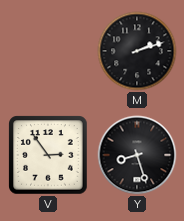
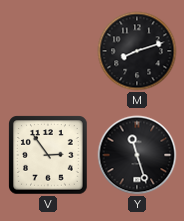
M: 2:12 -> 8:12 (137, 51)
Y: 8:27 -> 11:27 (137, 155)
